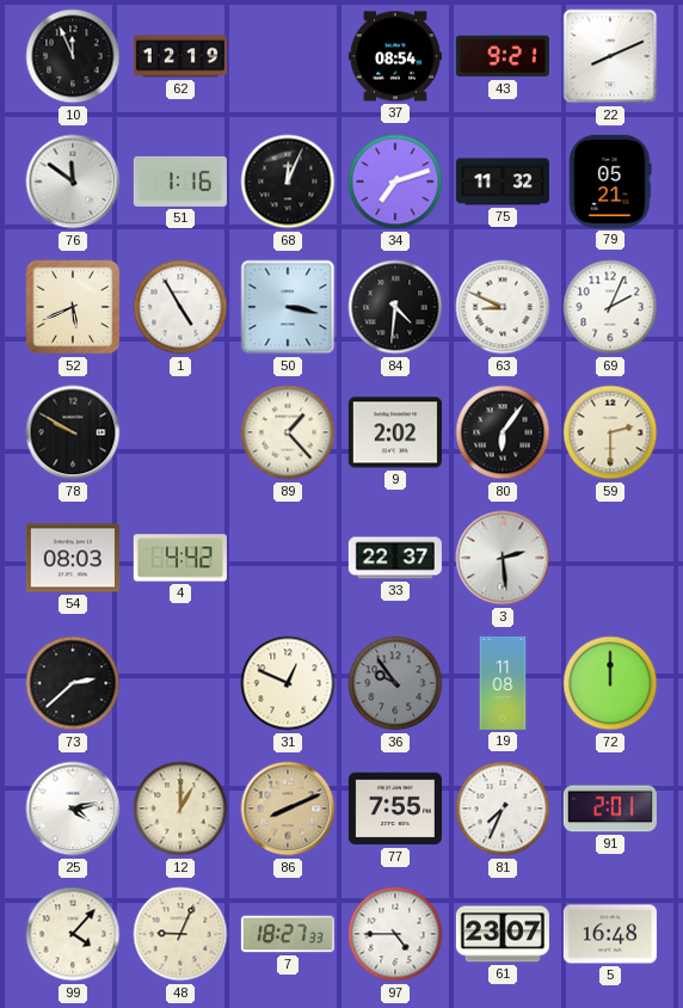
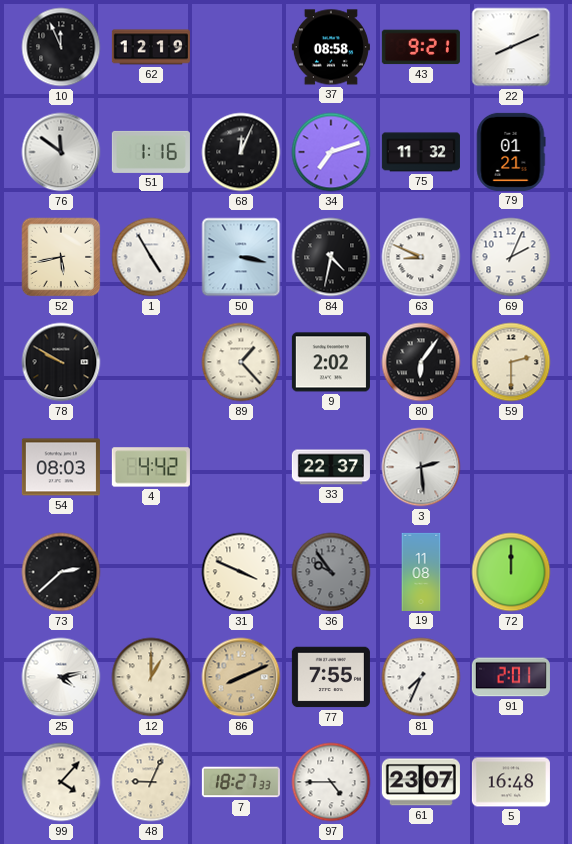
37: 08:54 -> 08:58 (331, 47)
79: 05:21 -> 01:21 (511, 152)
52: 5:41 -> 5:43 (61, 257)
84: 4:31 -> 4:32 (331, 257)
31: 12:49 -> 3:49 (241, 572)
